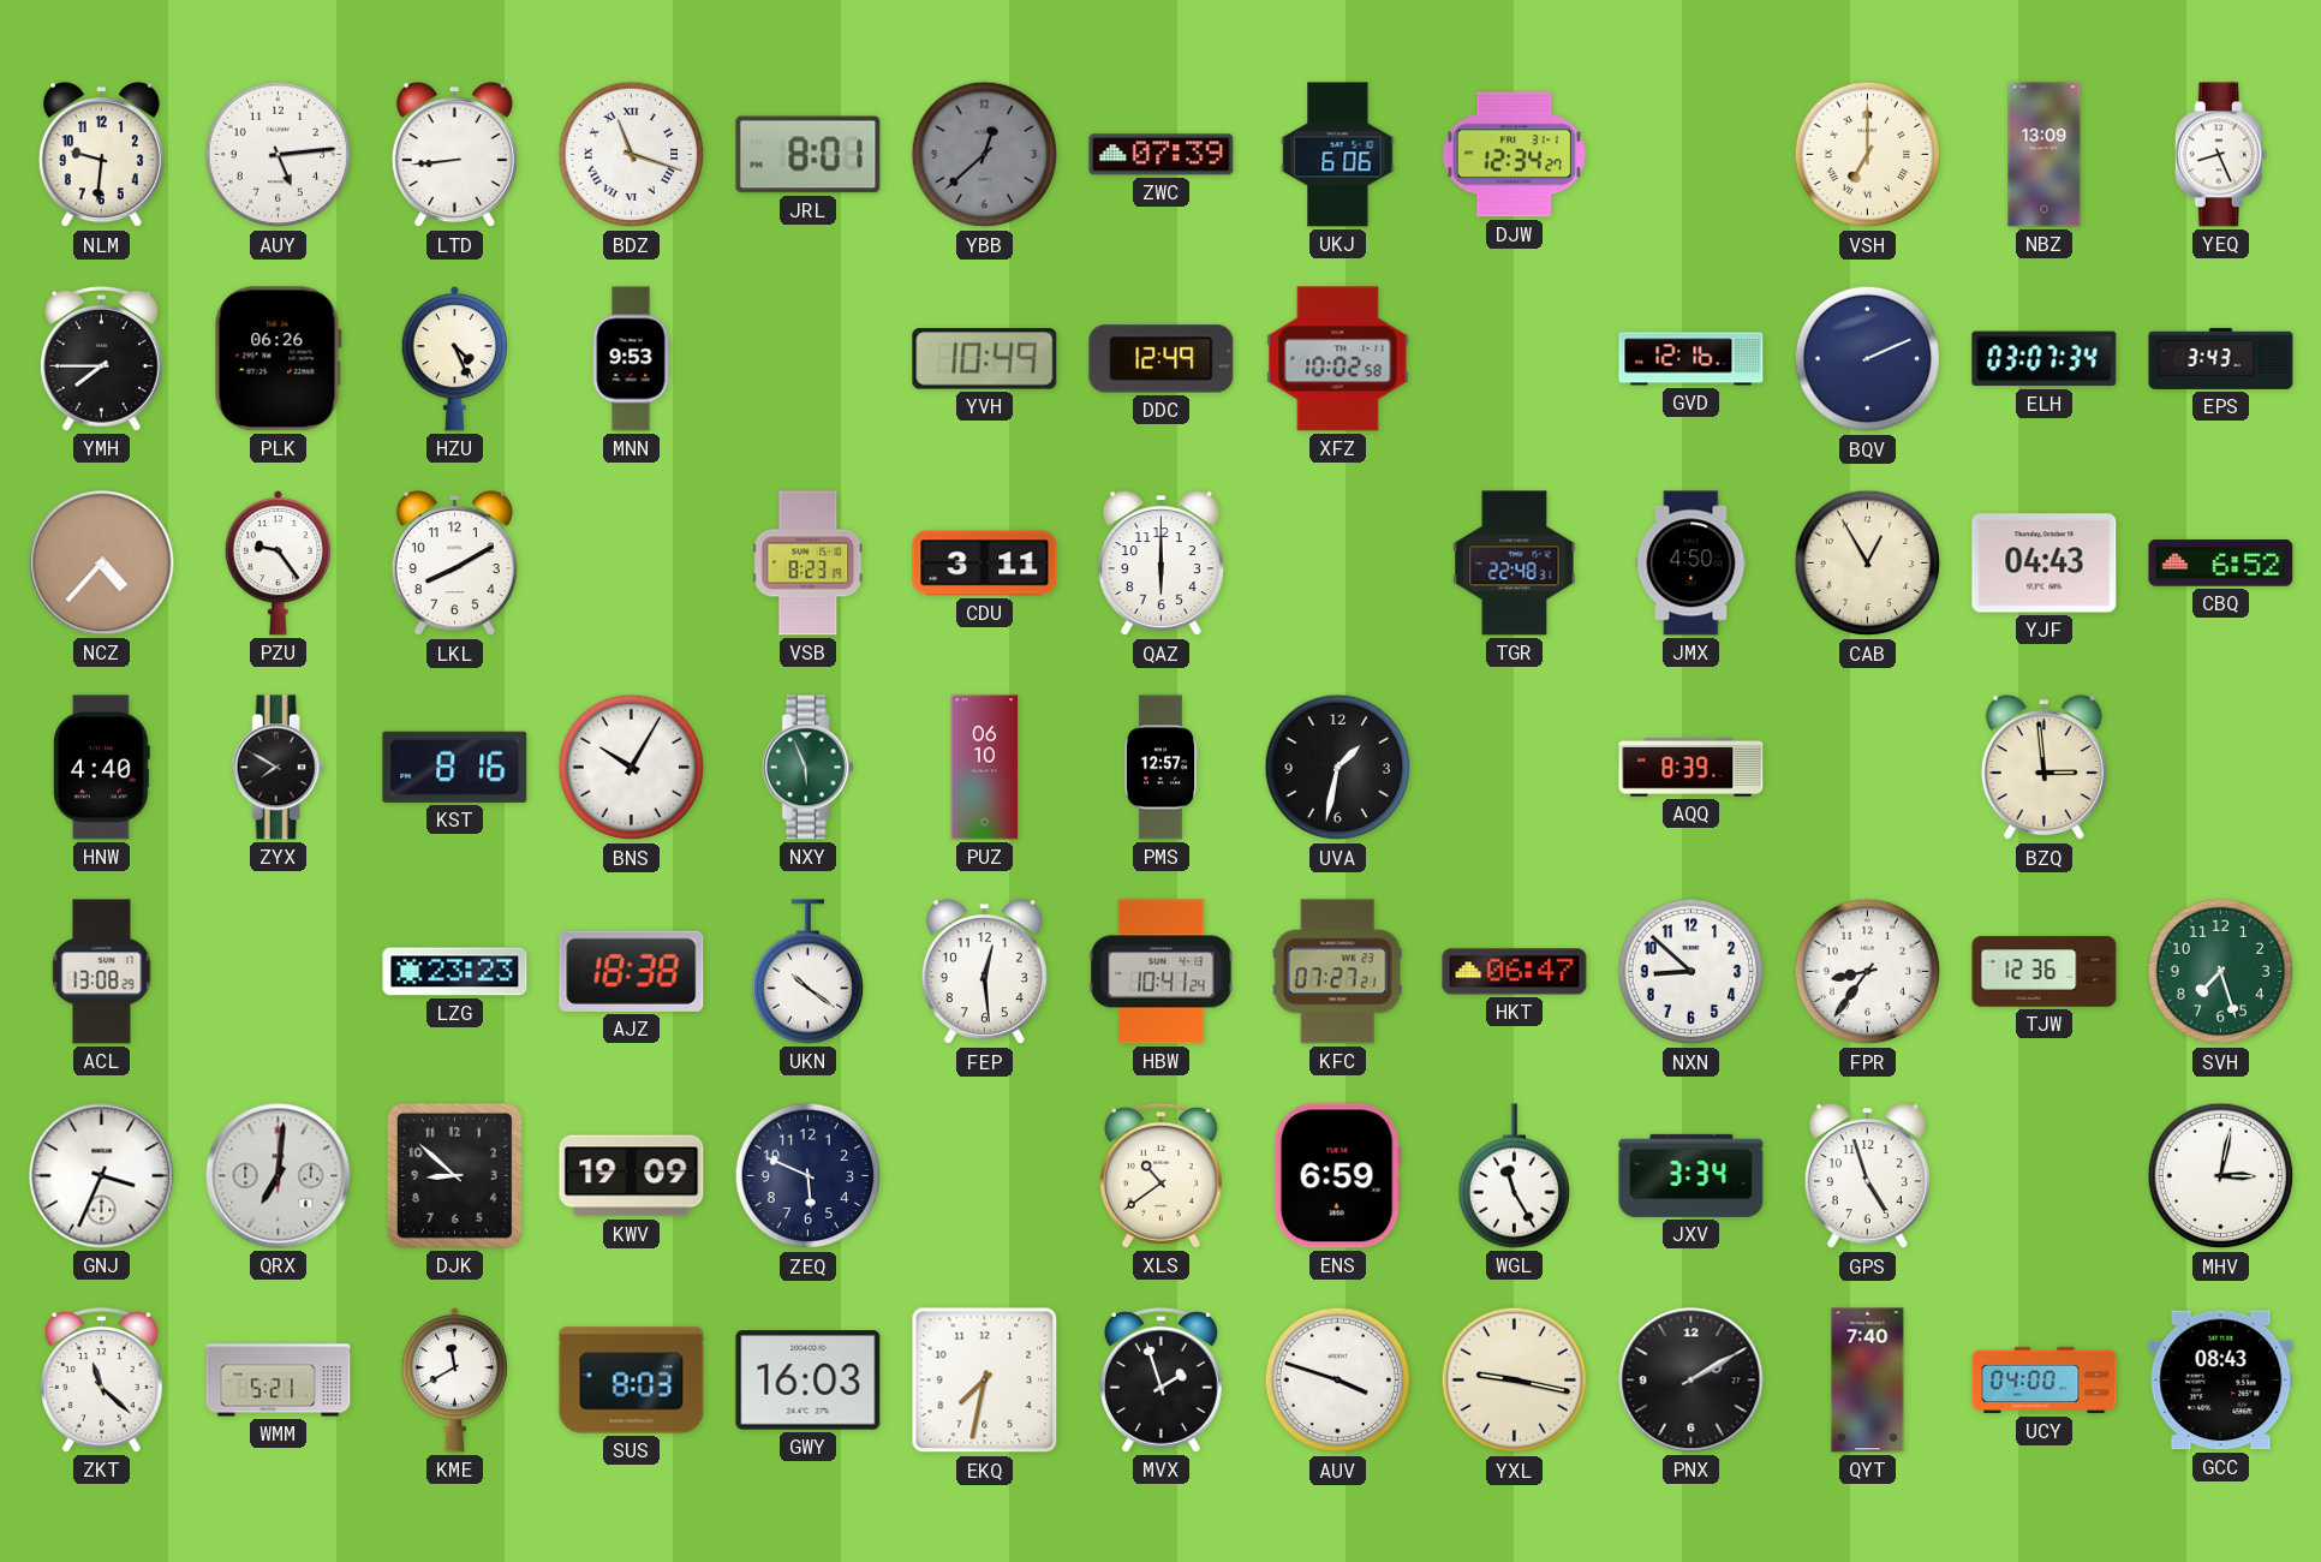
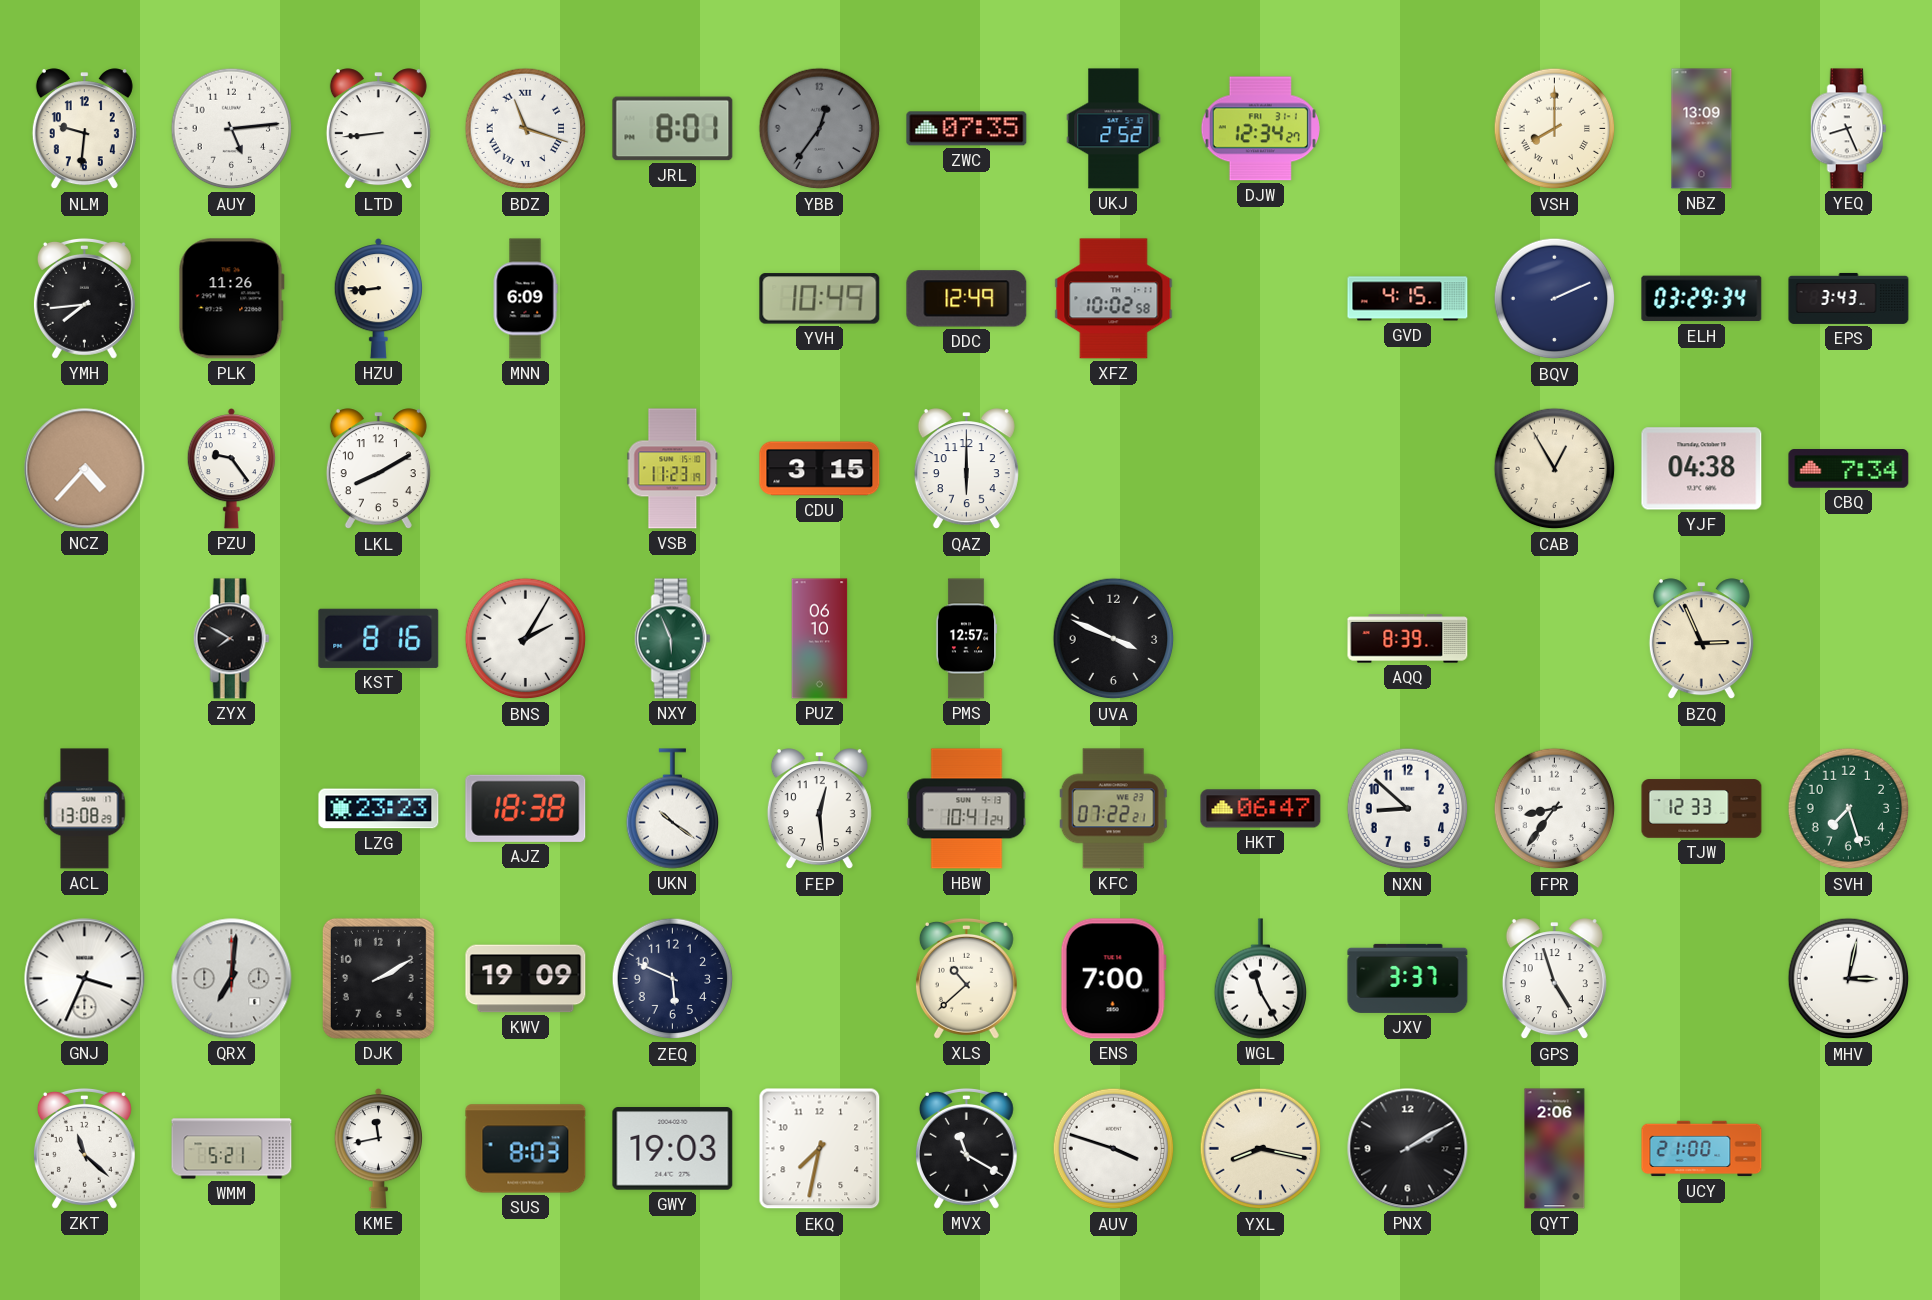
YBB: 12:38 -> 12:36 (820, 129)
ZWC: 07:39 -> 07:35 (967, 129)
UKJ: 6:06 -> 2:52 (1114, 129)
VSH: 7:00 -> 8:00 (1555, 129)
YMH: 7:45 -> 7:44 (84, 298)
PLK: 06:26 -> 11:26 (231, 299)
HZU: 4:26 -> 8:44 (378, 299)
MNN: 9:53 -> 6:09 (525, 299)
GVD: 12:16 -> 4:15 (1408, 299)
ELH: 03:07 -> 03:29 (1702, 299)
VSB: 8:23 -> 11:23 (673, 469)
CDU: 3:11 -> 3:15 (820, 469)
TGR: 22:48 -> none (1515, 564)
JMX: 4:50 -> none (1691, 564)
YJF: 04:43 -> 04:38 (1702, 469)
CBQ: 6:52 -> 7:34 (1849, 469)
HNW: 4:40 -> none (102, 768)
BNS: 10:05 -> 2:05 (526, 639)
UVA: 1:32 -> 3:49 (1114, 639)
BZQ: 2:59 -> 2:56 (1701, 639)
KFC: 07:27 -> 07:22 (1113, 809)
TJW: 12:36 -> 12:33 (1702, 809)
DJK: 8:52 -> 2:10 (378, 978)
XLS: 10:39 -> 10:38 (966, 978)
ENS: 6:59 -> 7:00 (1113, 979)
JXV: 3:34 -> 3:37 (1408, 978)
KME: 11:40 -> 11:43 (378, 1149)
GWY: 16:03 -> 19:03 (673, 1149)
MVX: 1:57 -> 11:20 (966, 1148)
YXL: 9:17 -> 8:17 (1261, 1149)
QYT: 7:40 -> 2:06 (1555, 1149)
UCY: 04:00 -> 21:00 (1702, 1149)
GCC: 08:43 -> none (2221, 1381)
